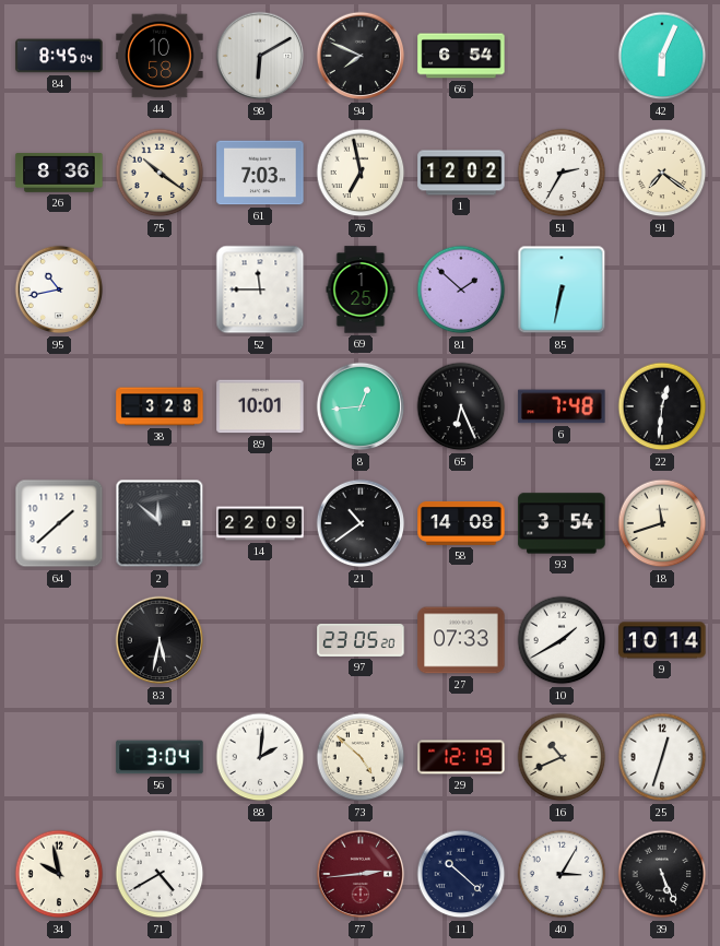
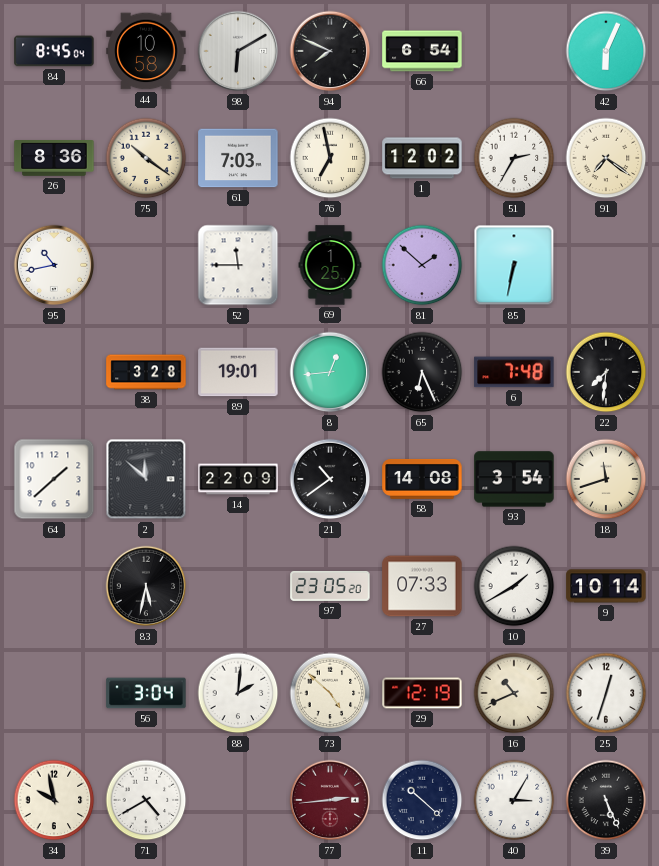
89: 10:01 -> 19:01 (238, 372)
22: 12:31 -> 7:31 (606, 372)
